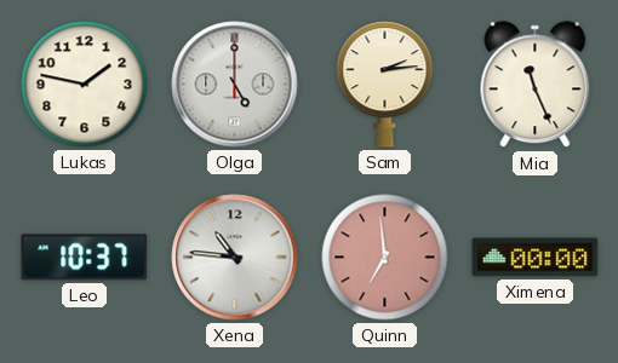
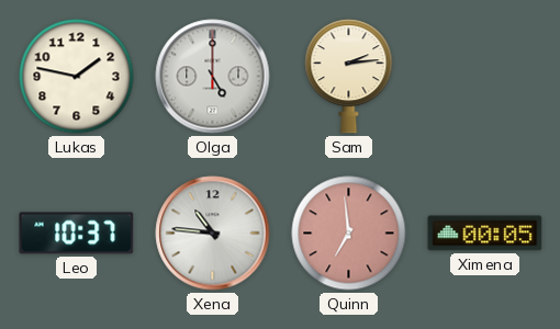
Mia: 11:26 -> none (536, 85)
Ximena: 00:00 -> 00:05 (485, 234)
